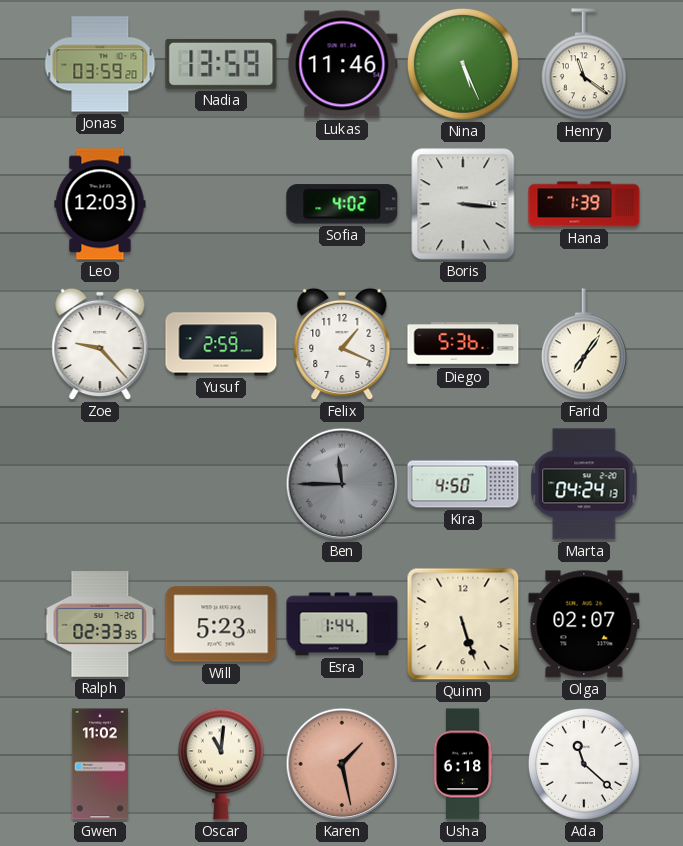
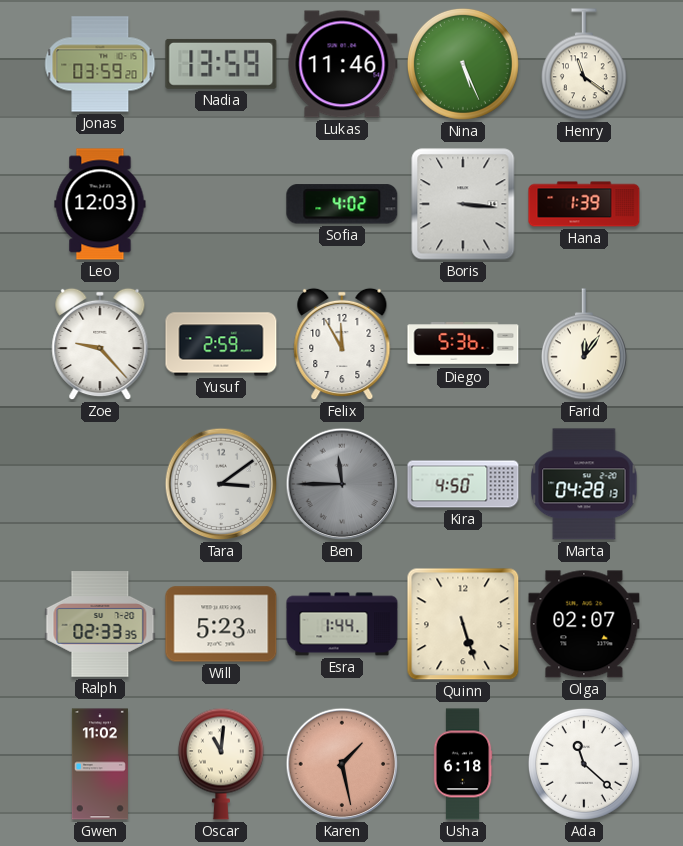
Felix: 1:19 -> 11:55 (342, 344)
Farid: 7:06 -> 12:06 (584, 345)
Tara: none -> 3:09 (221, 484)
Marta: 04:24 -> 04:28 (584, 484)
